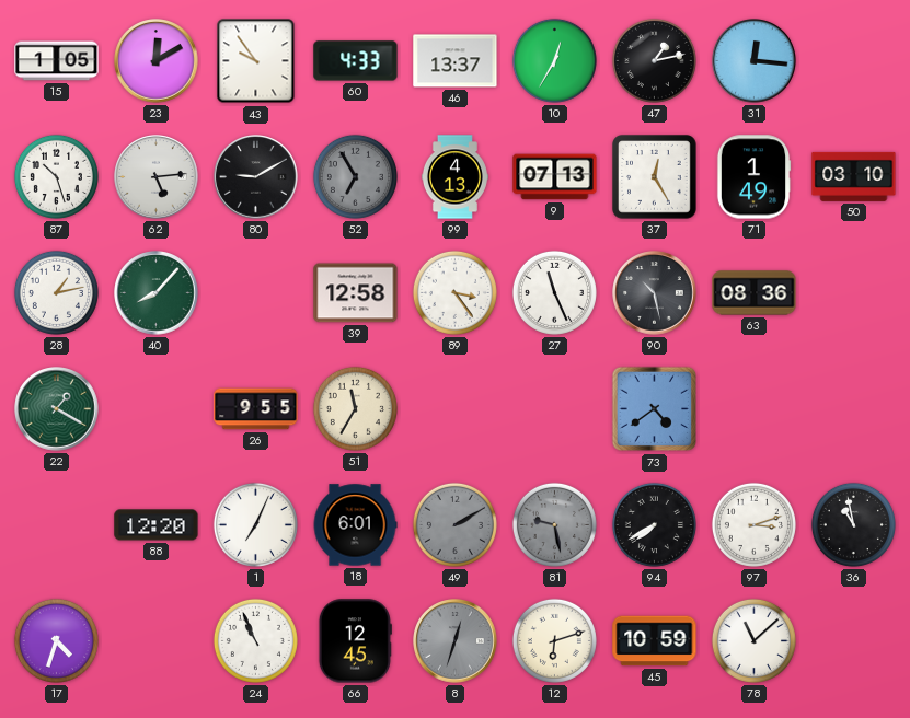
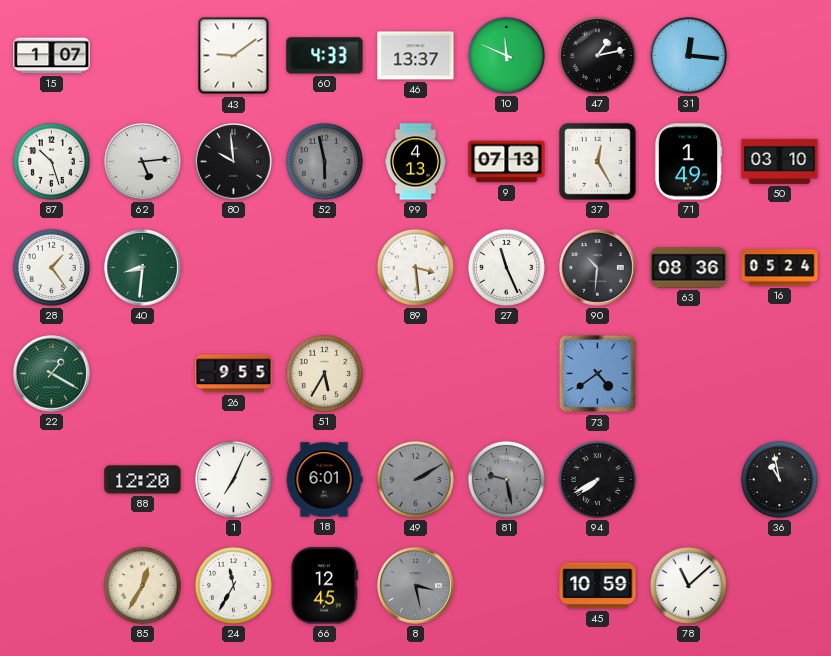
15: 1:05 -> 1:07 (52, 56)
23: 12:10 -> none (157, 61)
43: 9:54 -> 9:09 (234, 56)
10: 12:35 -> 11:49 (506, 55)
80: 9:10 -> 9:59 (234, 162)
52: 6:55 -> 5:58 (324, 161)
28: 1:13 -> 1:24 (51, 267)
40: 8:07 -> 8:31 (143, 268)
39: 12:58 -> none (356, 293)
89: 3:24 -> 3:29 (415, 267)
90: 10:28 -> 10:31 (598, 268)
16: none -> 05:24 (780, 268)
51: 11:35 -> 5:35 (324, 373)
97: 3:12 -> none (753, 524)
17: 4:33 -> none (56, 640)
85: none -> 12:35 (142, 585)
24: 10:56 -> 11:35 (233, 585)
8: 12:33 -> 3:28 (416, 586)
12: 6:12 -> none (554, 640)
